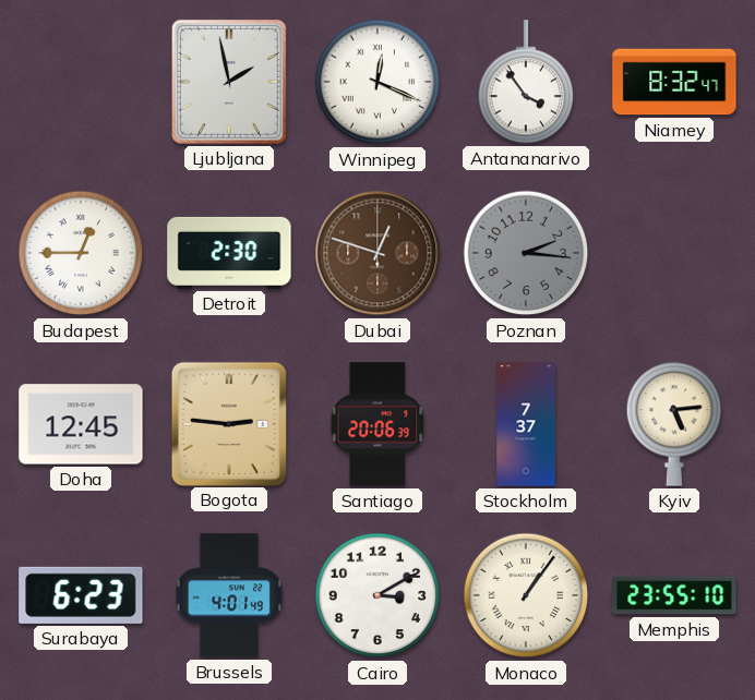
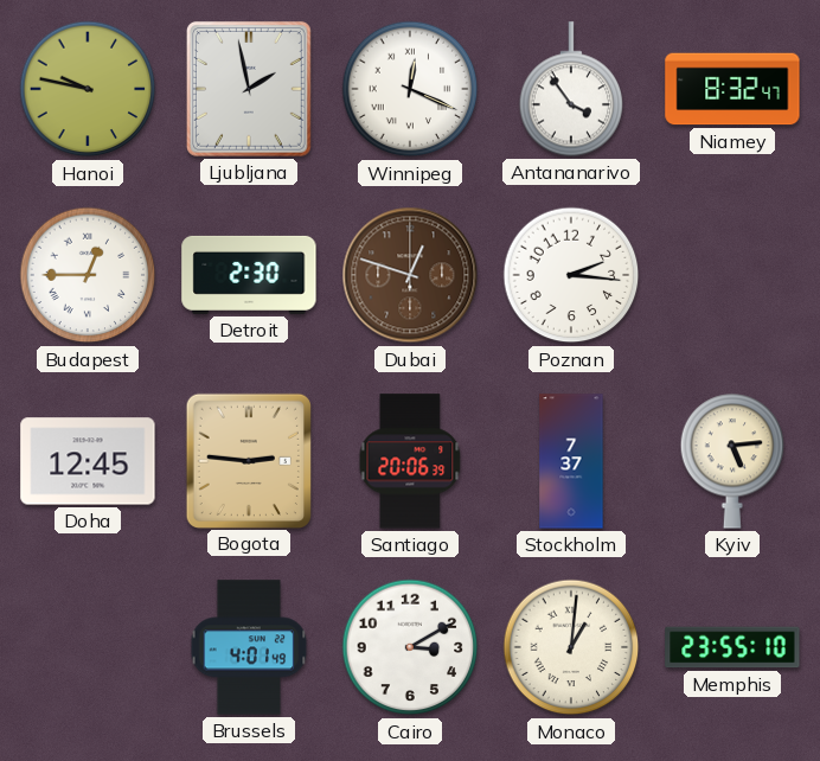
Hanoi: none -> 9:47 (88, 89)
Poznan dial: grey -> white (571, 275)
Surabaya: 6:23 -> none (81, 595)
Monaco: 1:06 -> 1:01 (571, 647)
